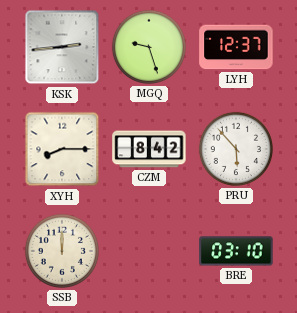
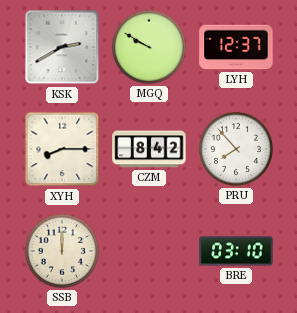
KSK: 2:44 -> 2:40 (62, 47)
MGQ: 9:27 -> 9:50 (149, 47)
PRU: 5:53 -> 7:53 (236, 149)
